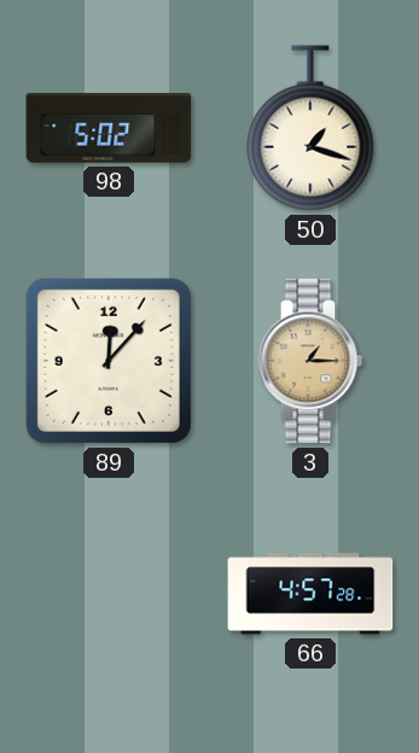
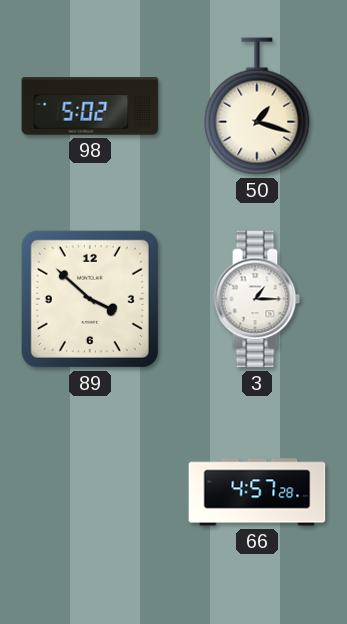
89: 12:07 -> 3:52 (90, 299)
3 dial: champagne -> white (257, 299)
